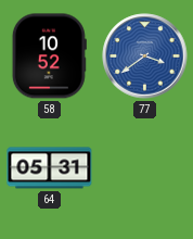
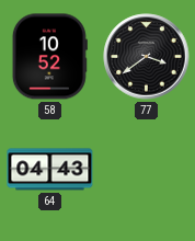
77 dial: blue -> black (147, 57)
64: 05:31 -> 04:43 (50, 170)
